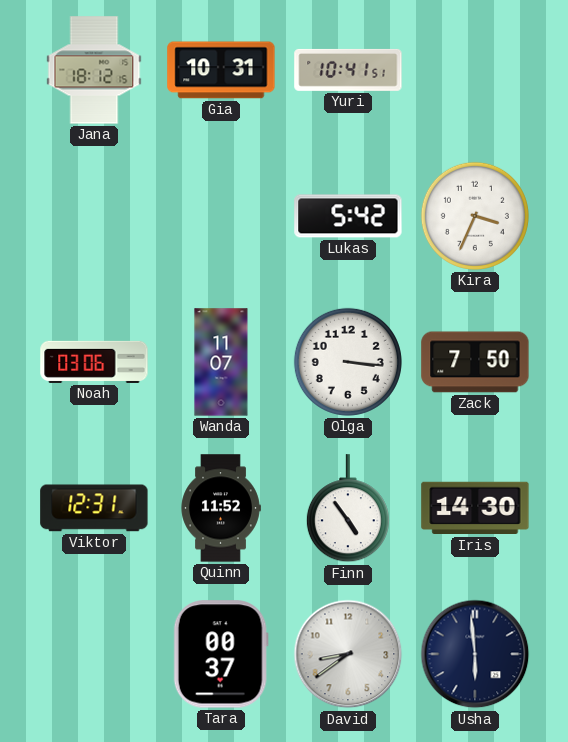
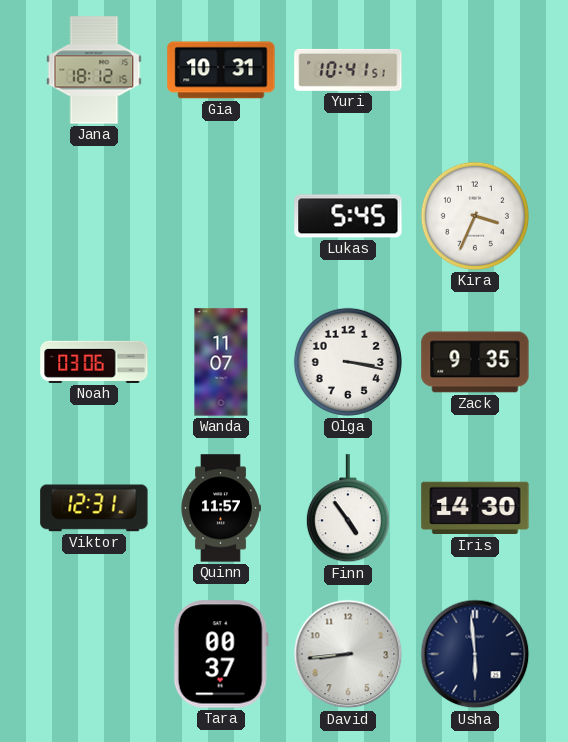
Lukas: 5:42 -> 5:45 (348, 216)
Olga: 3:16 -> 3:17 (348, 362)
Zack: 7:50 -> 9:35 (475, 362)
Quinn: 11:52 -> 11:57 (221, 508)
David: 8:39 -> 8:44 (348, 654)
